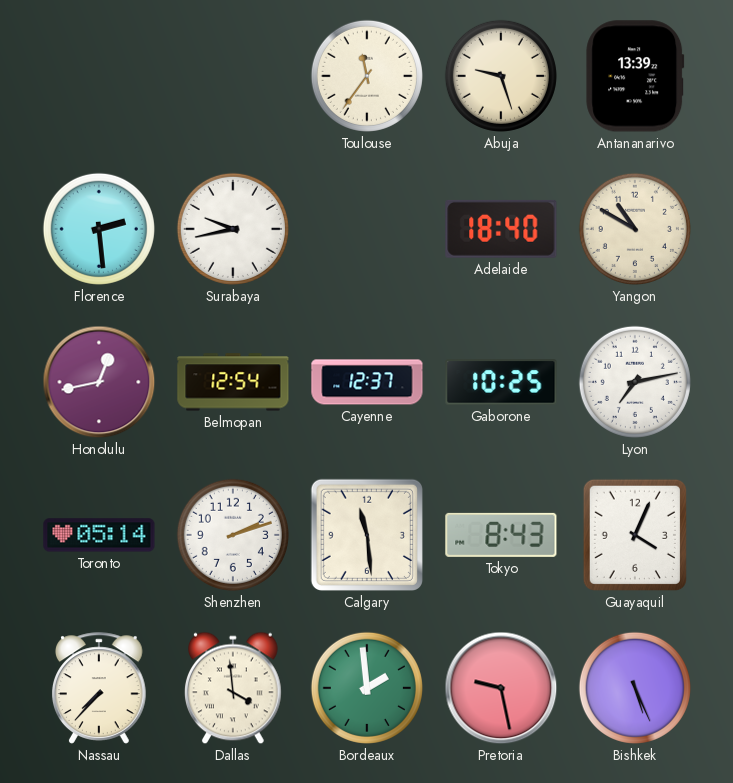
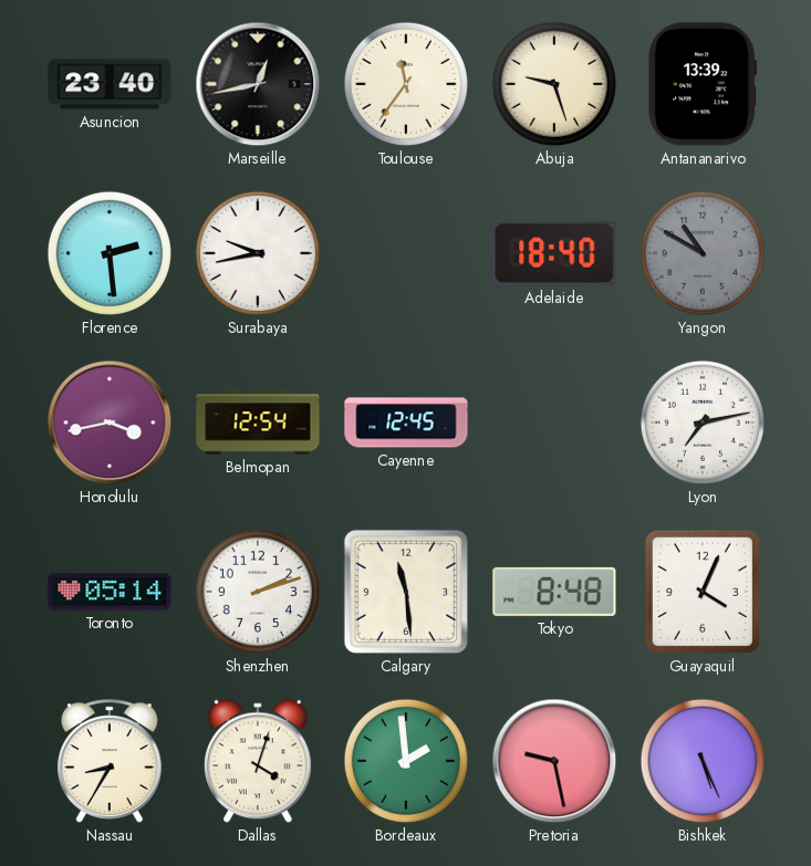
Asuncion: none -> 23:40 (110, 84)
Marseille: none -> 12:43 (258, 84)
Yangon dial: cream -> grey (703, 253)
Honolulu: 12:43 -> 3:43 (110, 422)
Cayenne: 12:37 -> 12:45 (406, 422)
Gaborone: 10:25 -> none (501, 382)
Tokyo: 8:43 -> 8:48 (554, 592)
Nassau: 7:37 -> 8:35 (110, 761)
Dallas: 3:59 -> 4:03 (258, 761)
